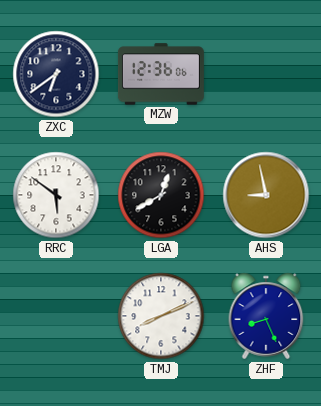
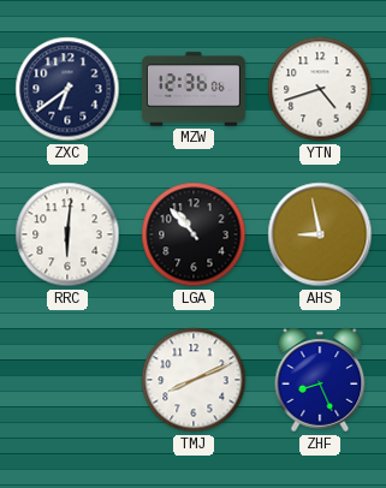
YTN: none -> 4:42 (320, 89)
RRC: 5:51 -> 6:01 (67, 234)
LGA: 12:40 -> 10:53 (194, 234)
